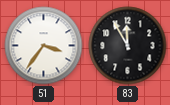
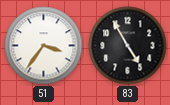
83: 11:55 -> 4:55 (128, 46)
